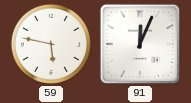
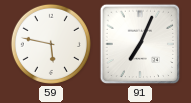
91: 12:04 -> 7:04 (140, 44)
